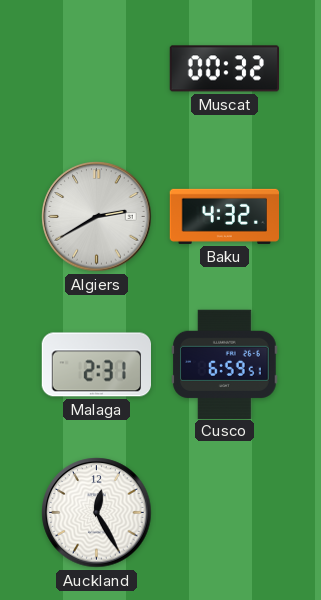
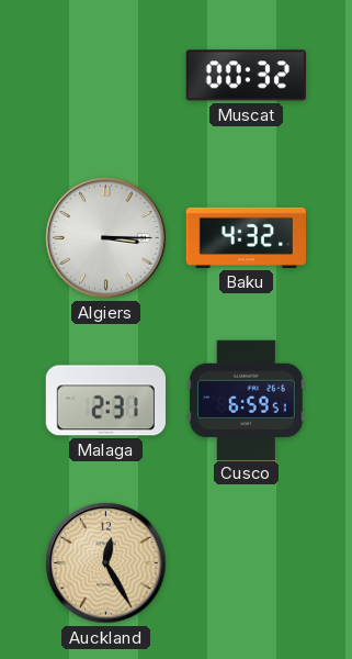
Algiers: 2:40 -> 3:15 (106, 238)
Auckland dial: white -> champagne (106, 563)
